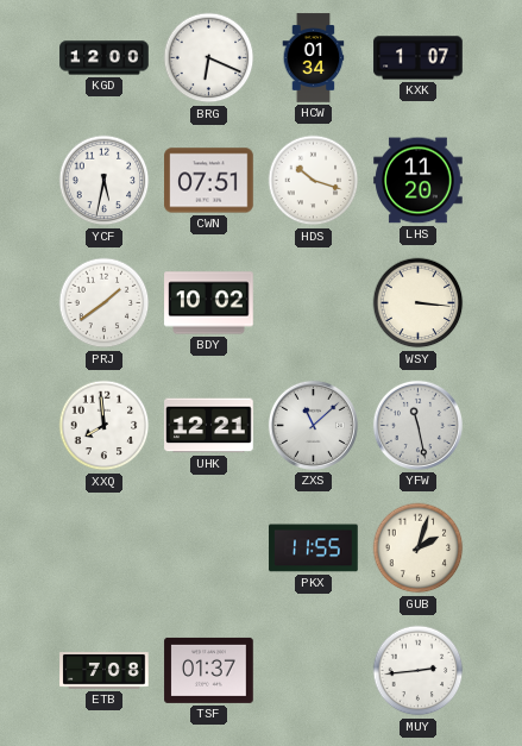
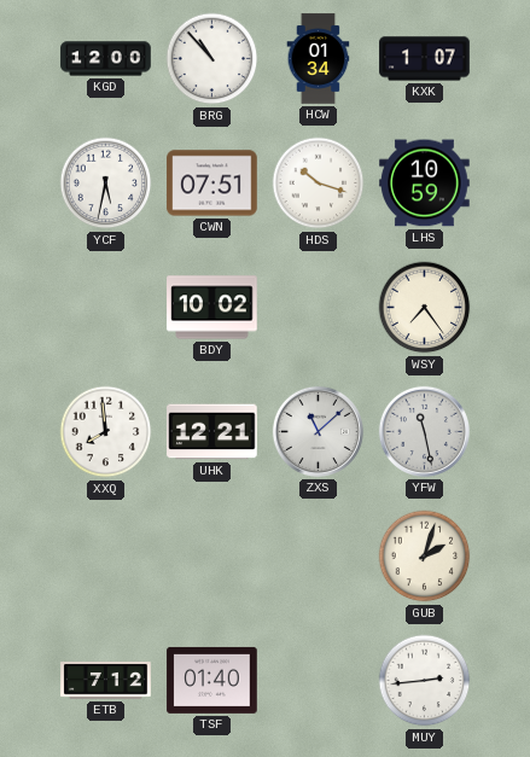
BRG: 6:19 -> 10:53 (212, 59)
LHS: 11:20 -> 10:59 (425, 184)
PRJ: 1:39 -> none (105, 303)
WSY: 3:16 -> 7:24 (425, 308)
PKX: 11:55 -> none (314, 548)
ETB: 7:08 -> 7:12 (106, 681)
TSF: 01:37 -> 01:40 (212, 680)
